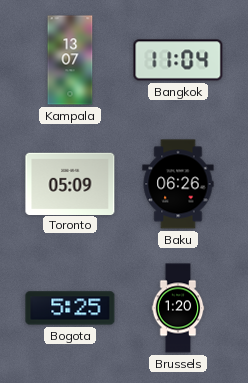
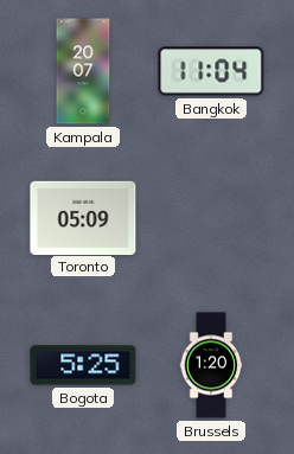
Kampala: 13:07 -> 20:07 (83, 71)
Baku: 06:26 -> none (178, 184)
